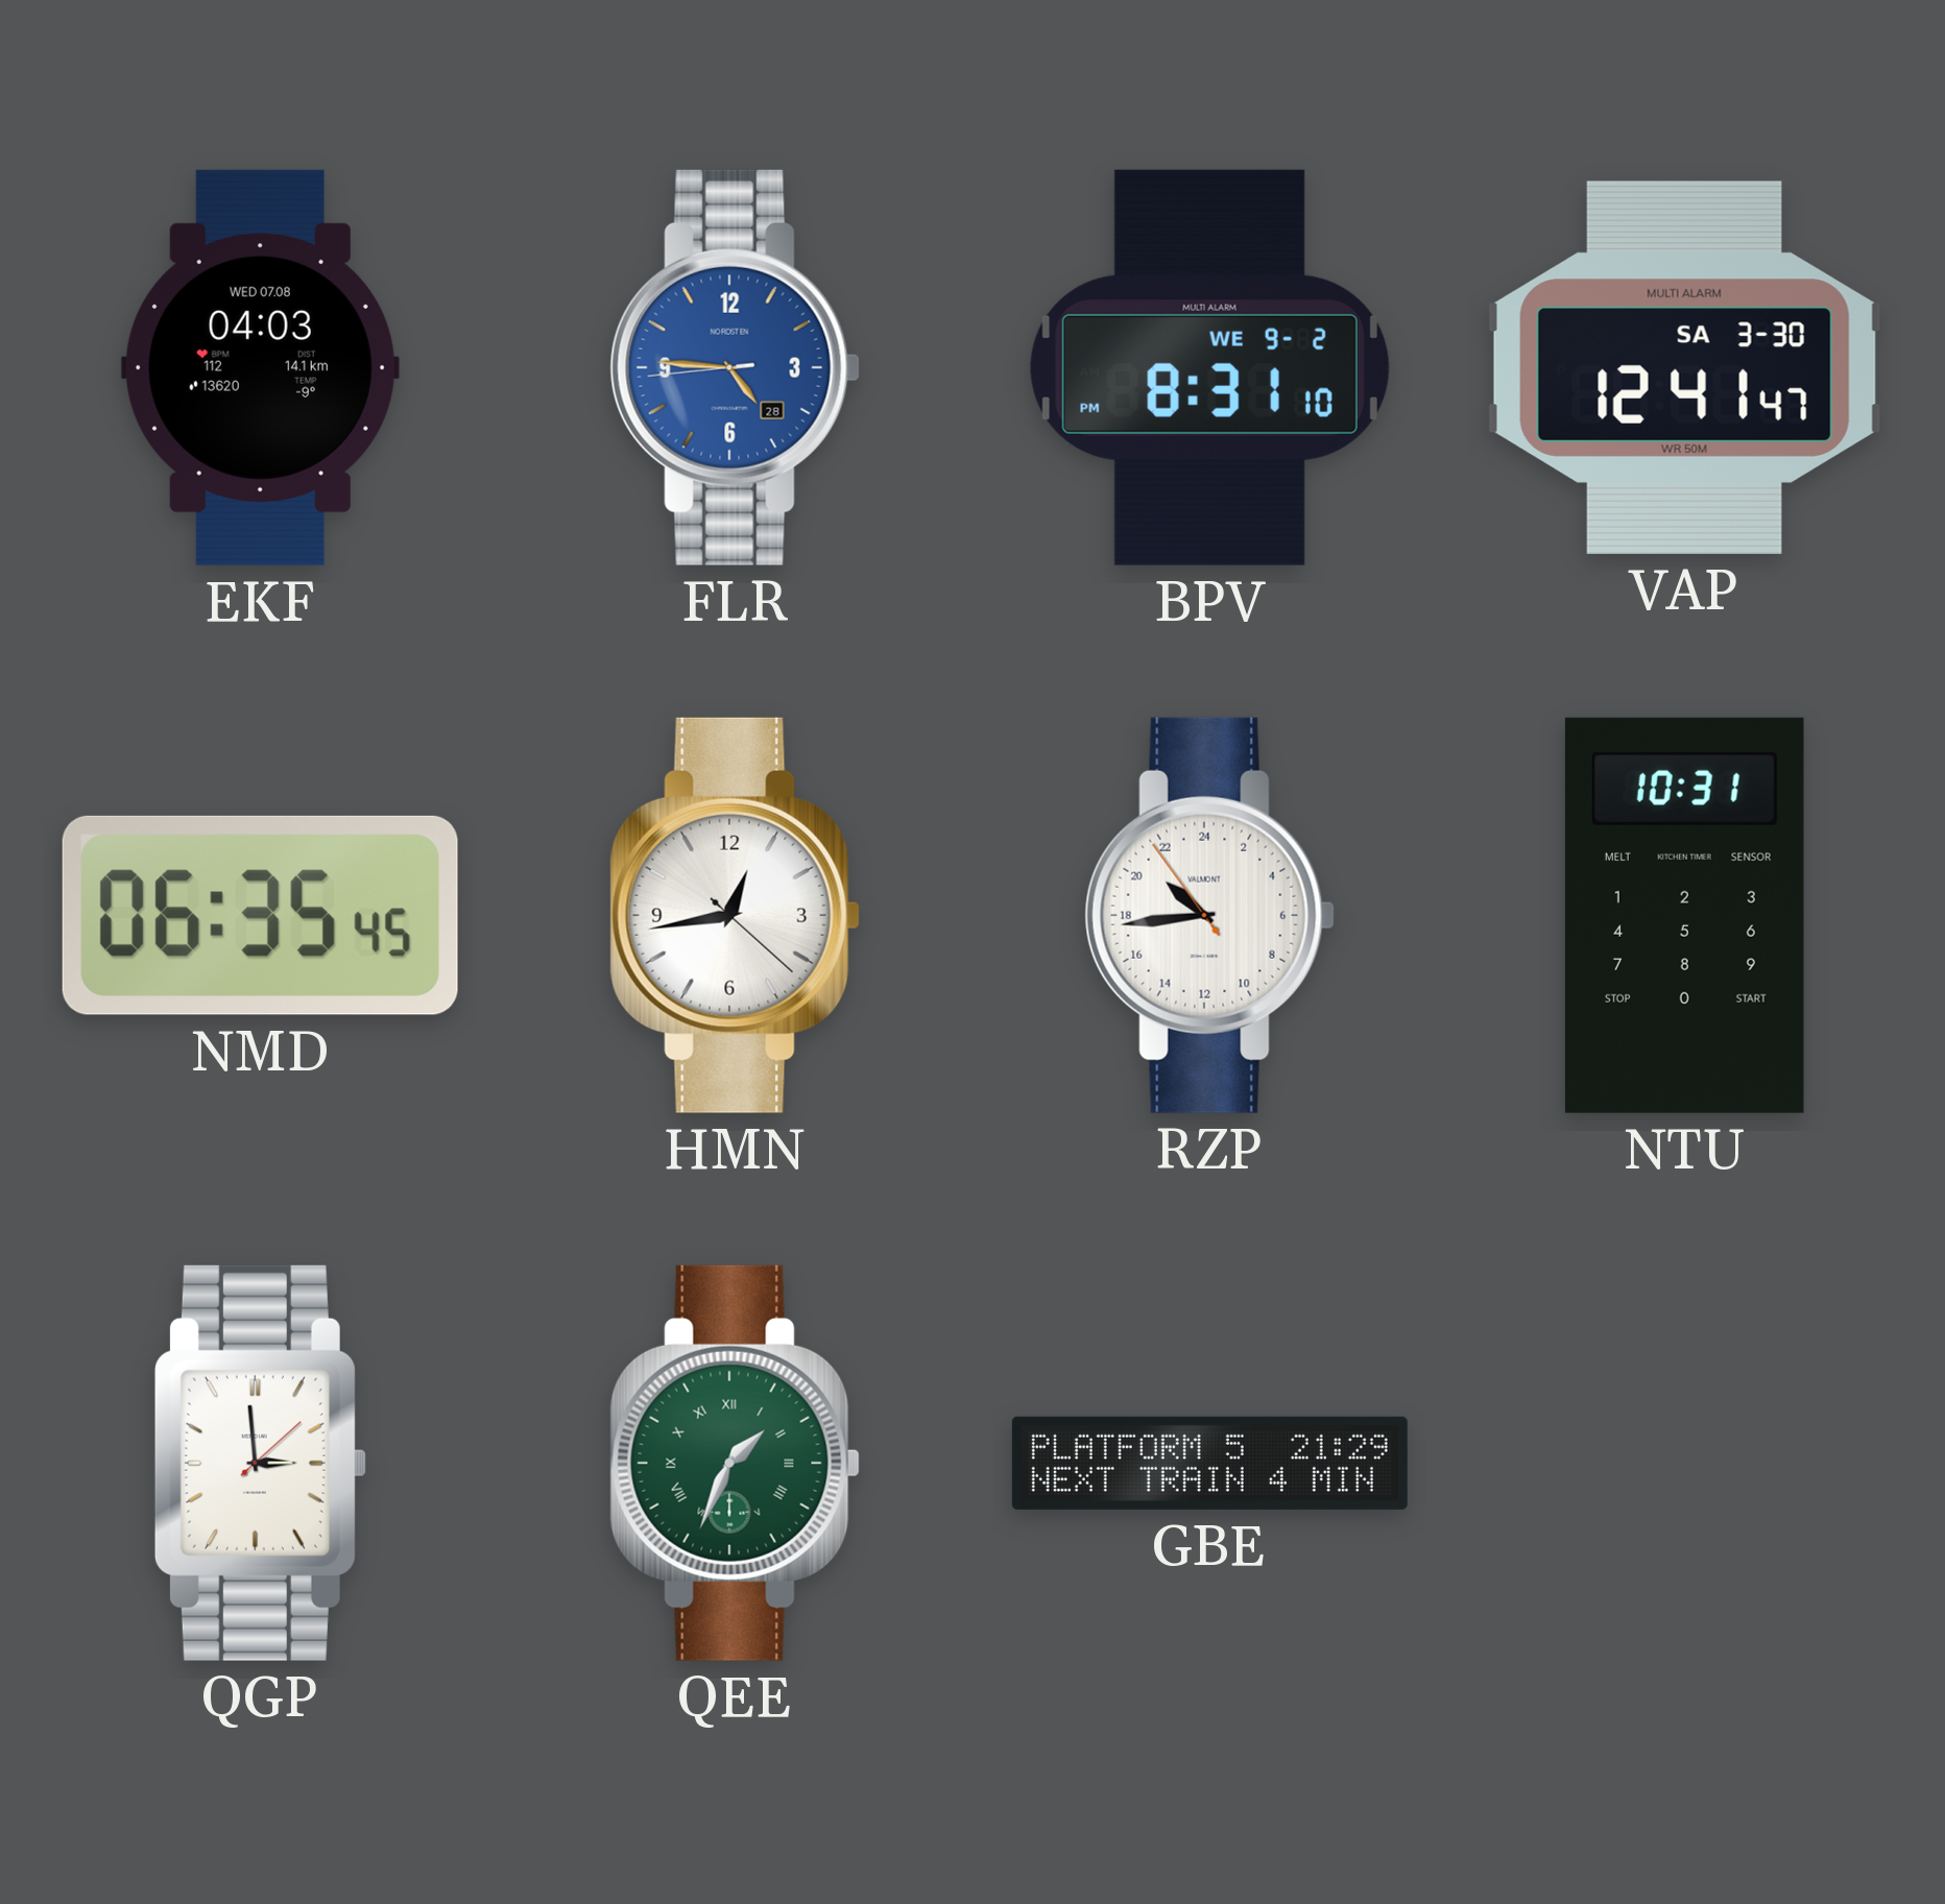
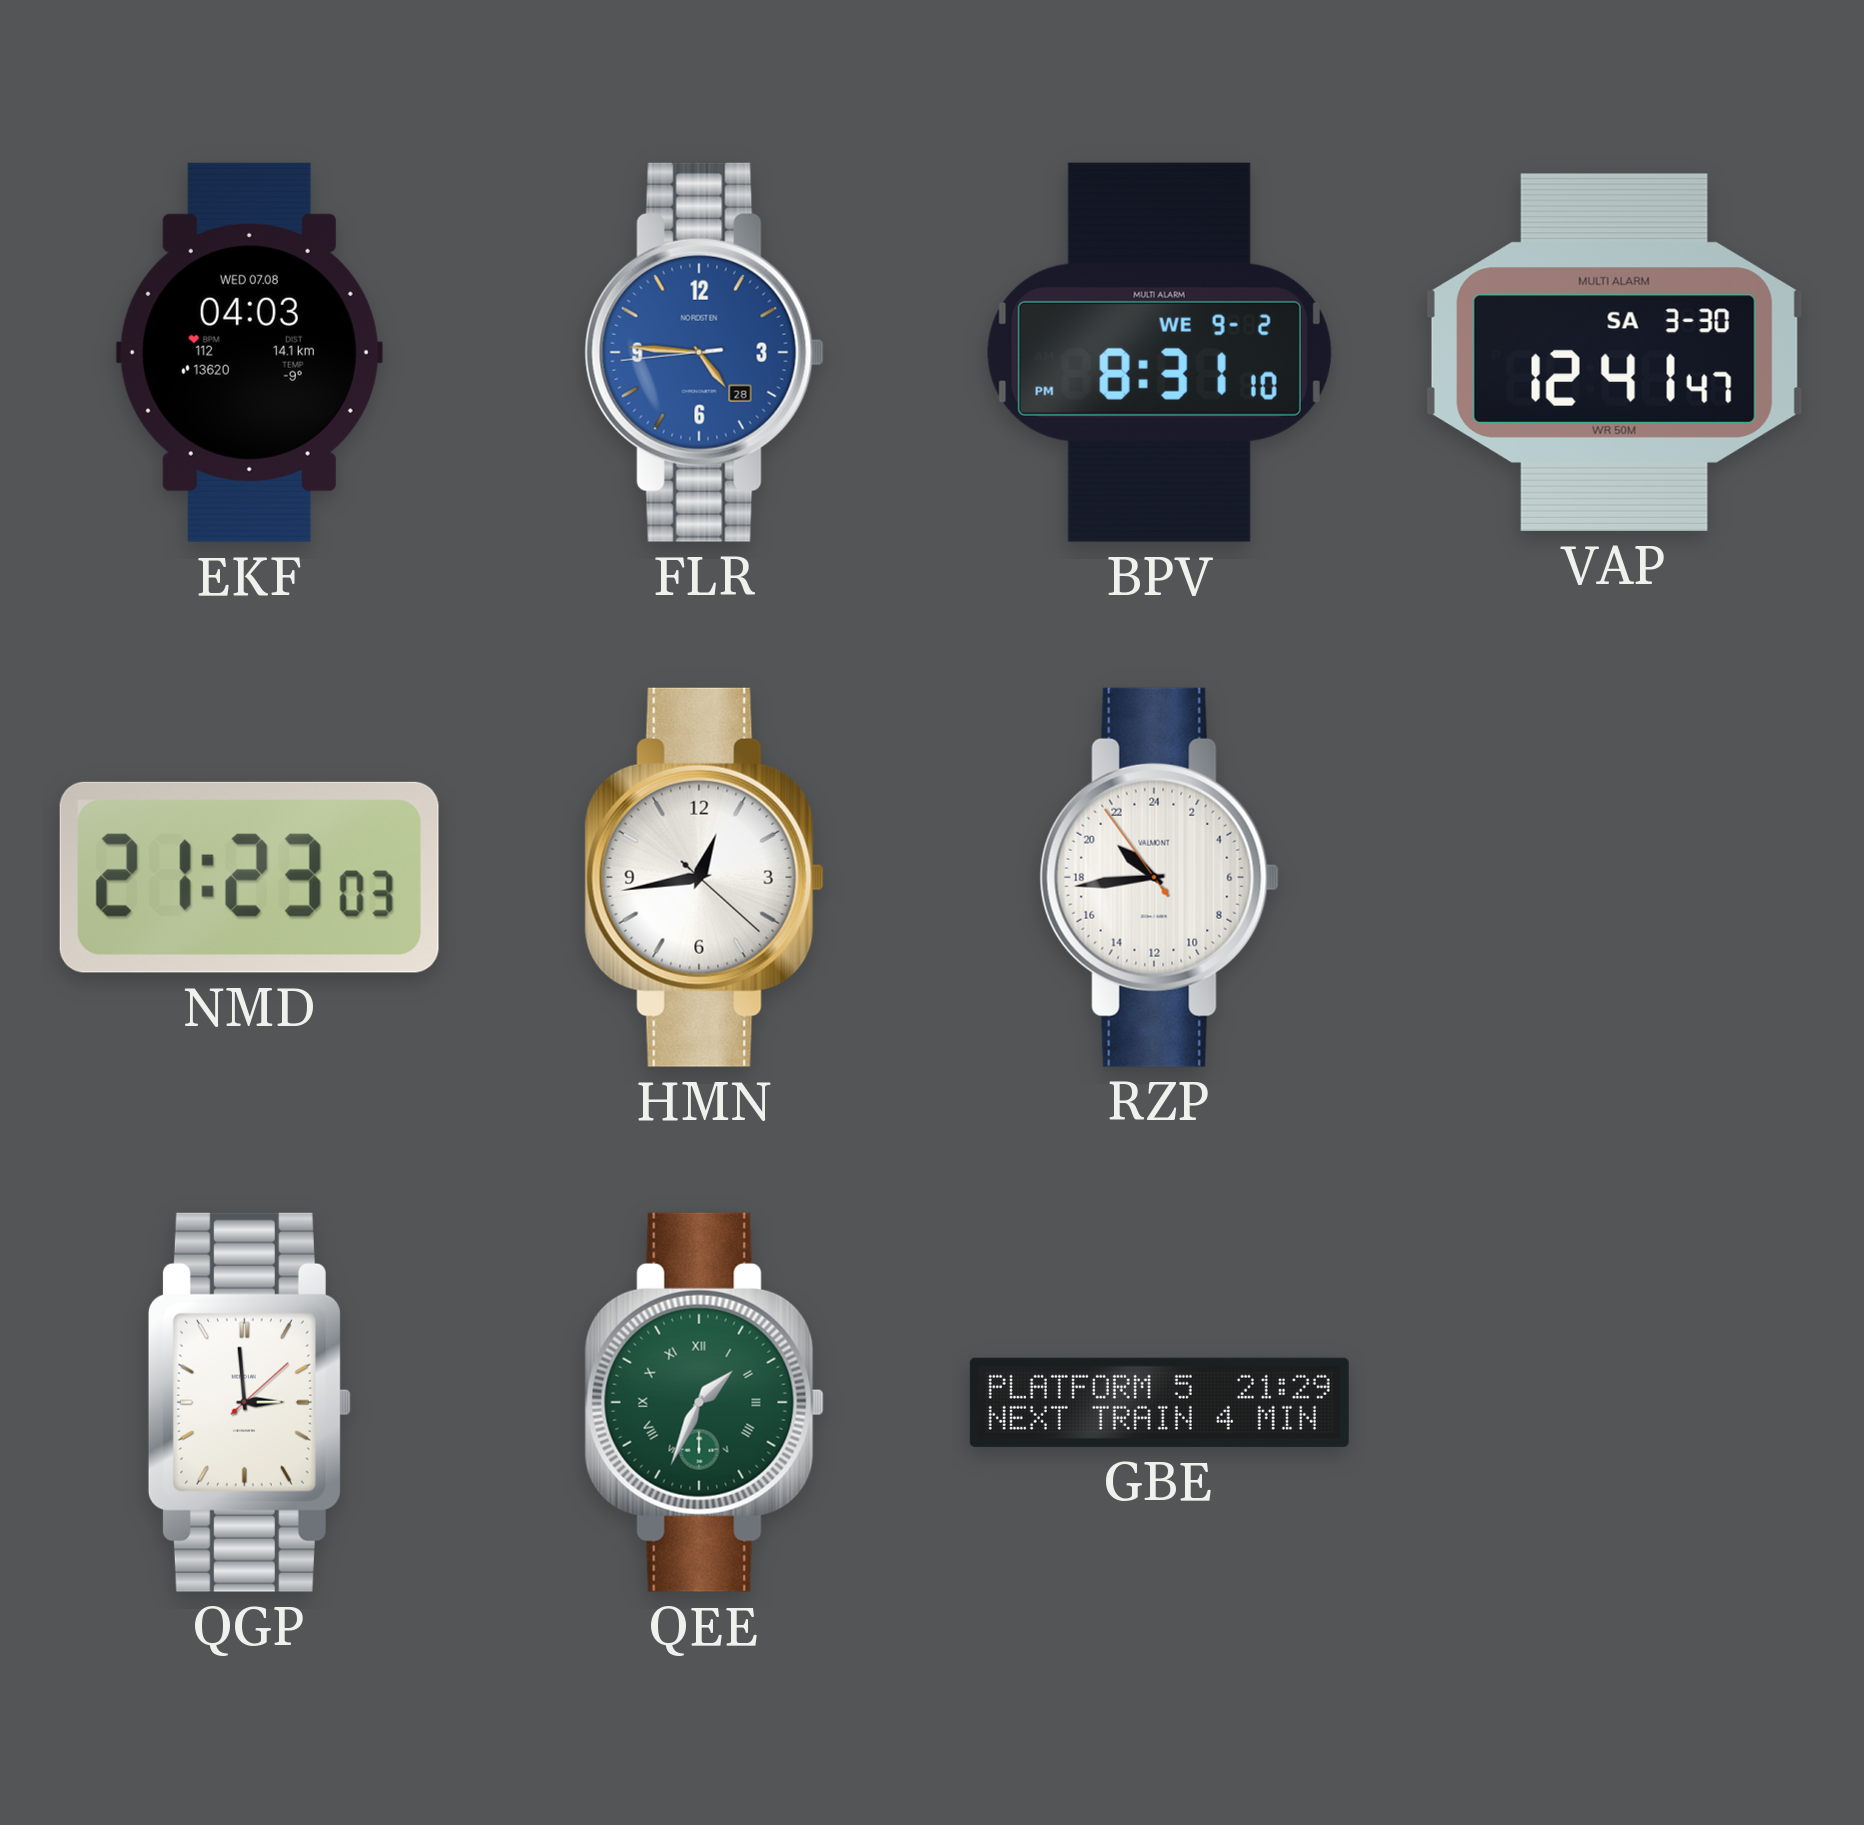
NMD: 06:35 -> 21:23 (249, 877)
NTU: 10:31 -> none (1684, 915)
